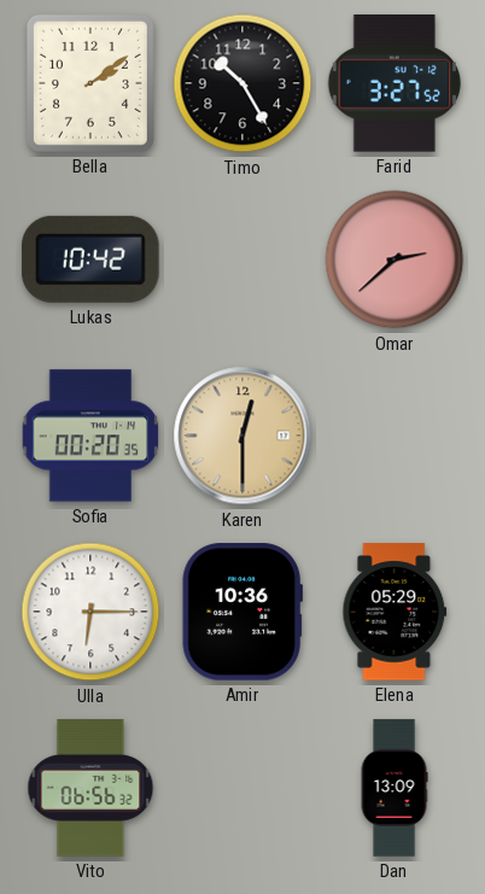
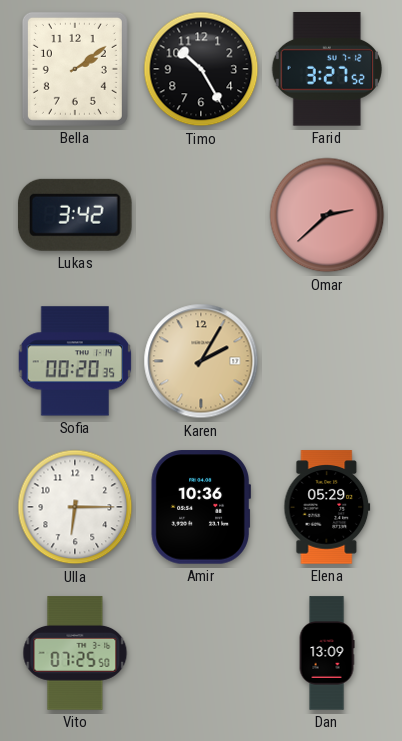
Lukas: 10:42 -> 3:42 (75, 215)
Karen: 12:30 -> 2:05 (201, 361)
Vito: 06:56 -> 07:25 (75, 653)
